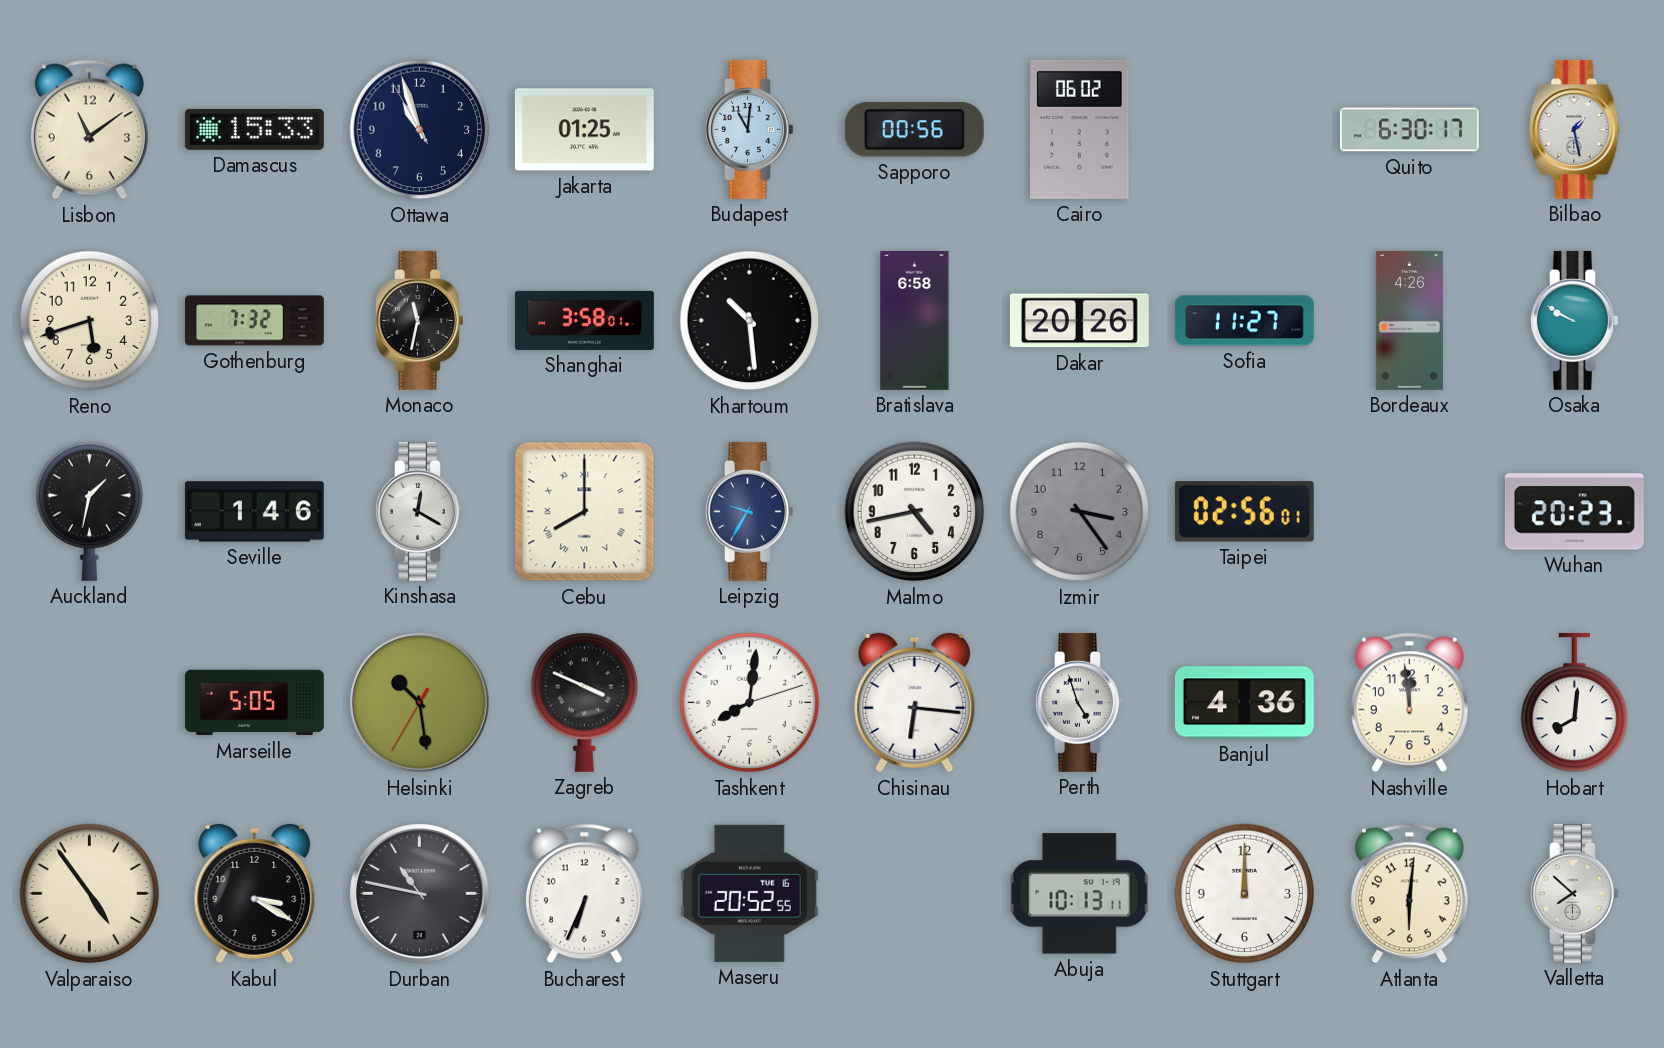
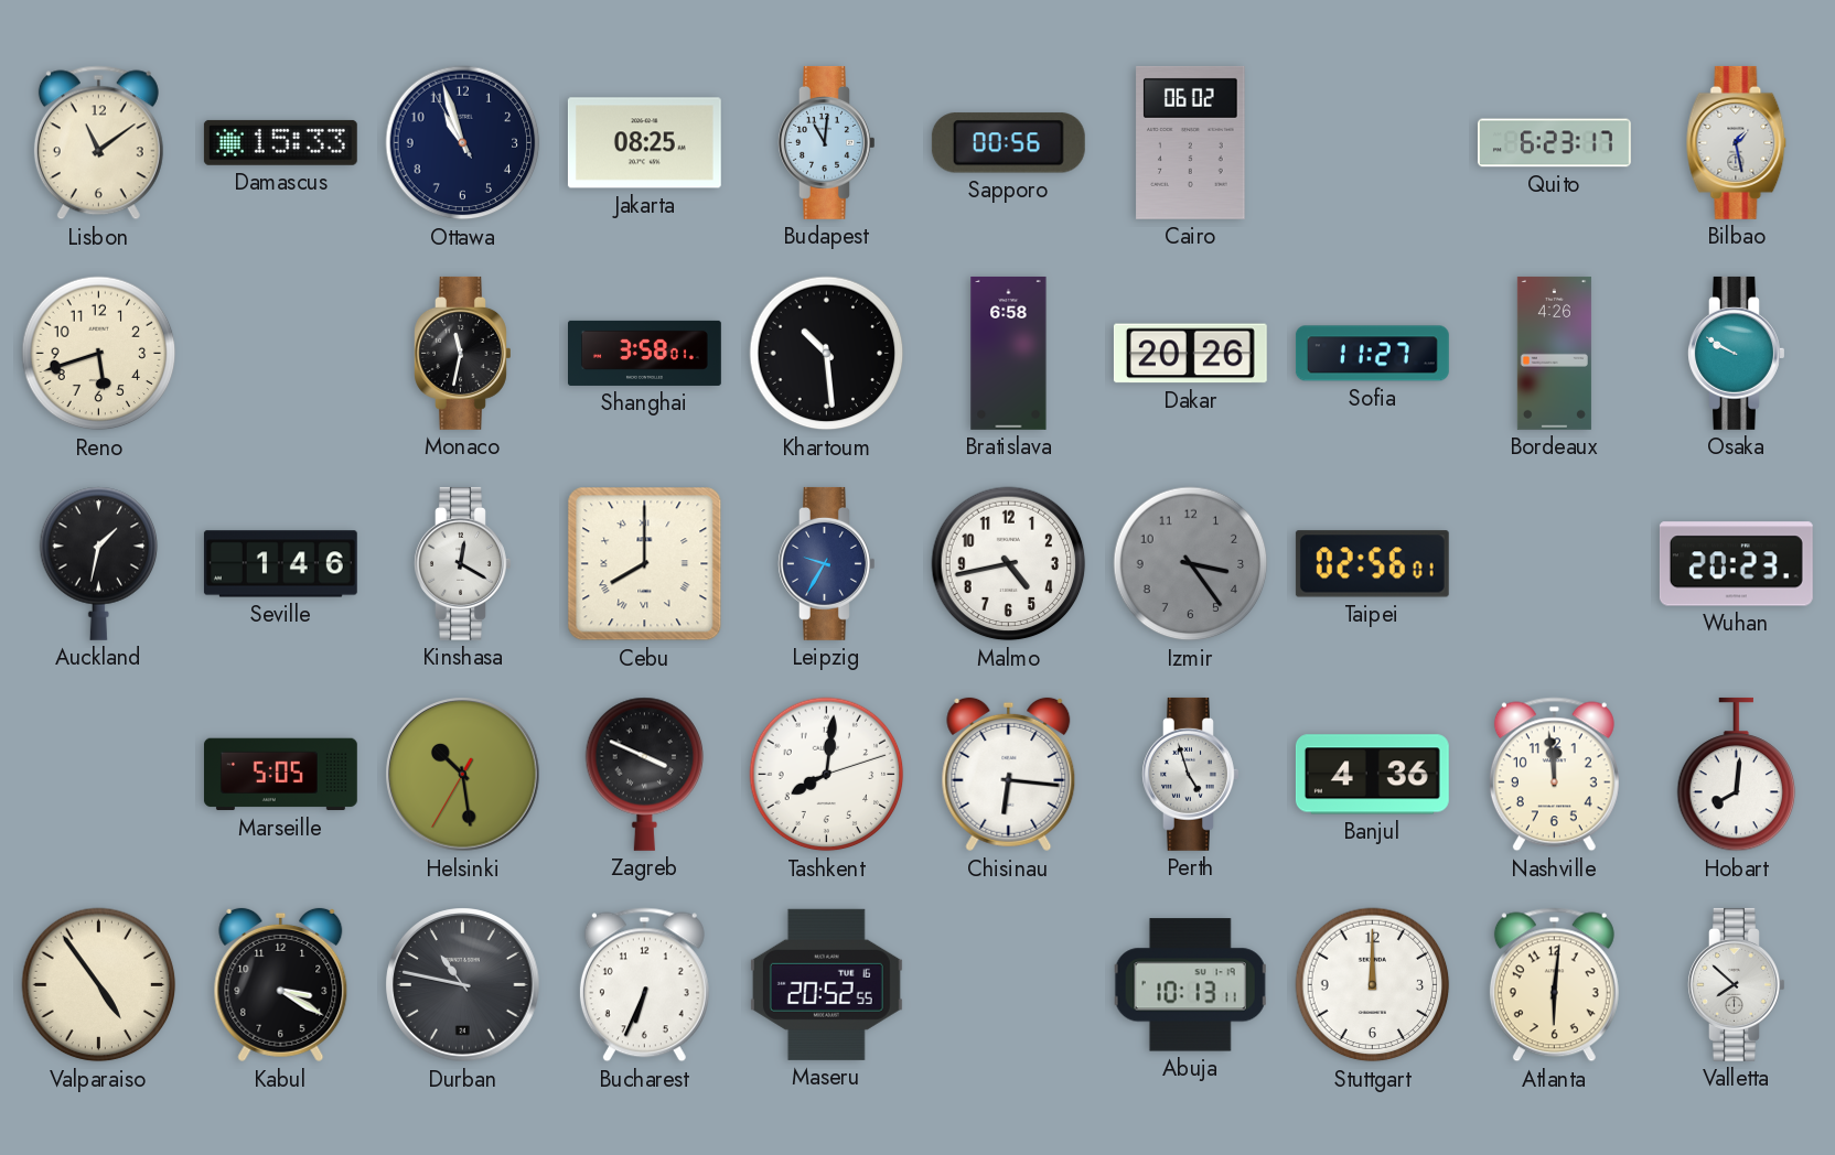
Jakarta: 01:25 -> 08:25 (644, 143)
Quito: 6:30 -> 6:23 (1554, 143)
Gothenburg: 7:32 -> none (254, 321)
